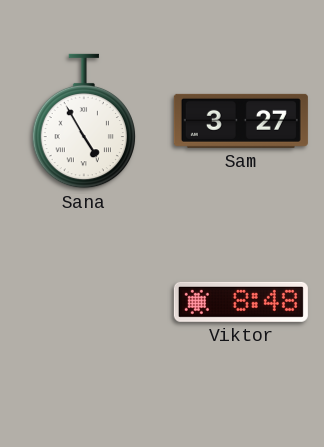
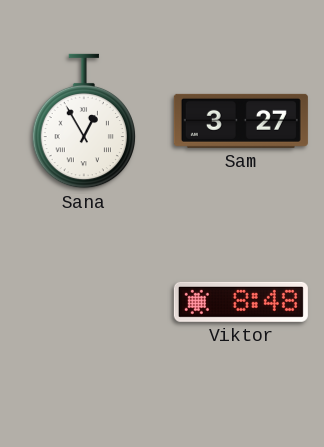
Sana: 4:55 -> 12:55 (83, 121)
